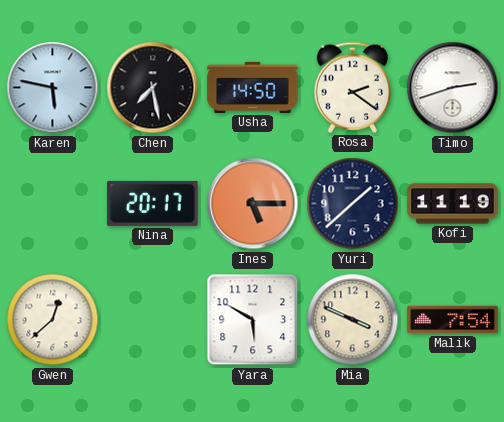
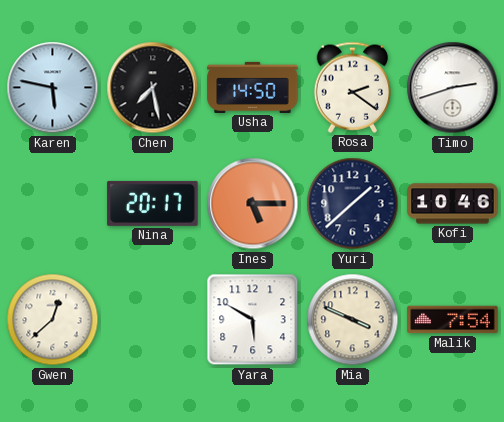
Kofi: 11:19 -> 10:46 (453, 204)
